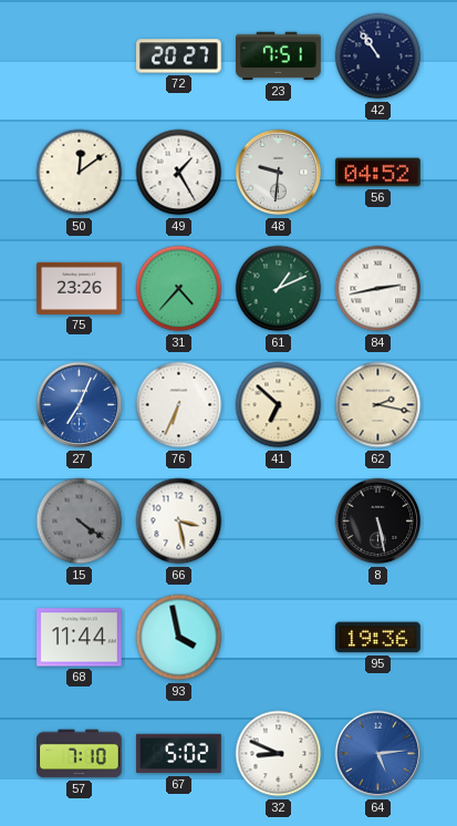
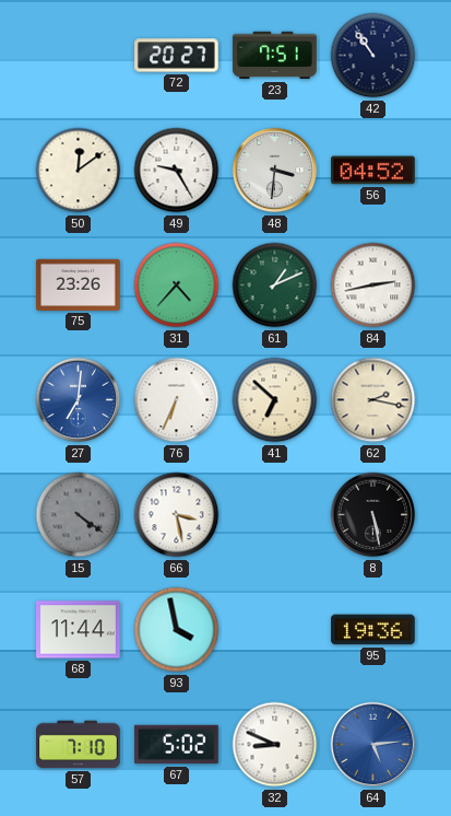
49: 1:25 -> 9:25 (177, 171)
48: 9:31 -> 3:31 (275, 171)
27: 7:04 -> 7:01 (79, 400)
